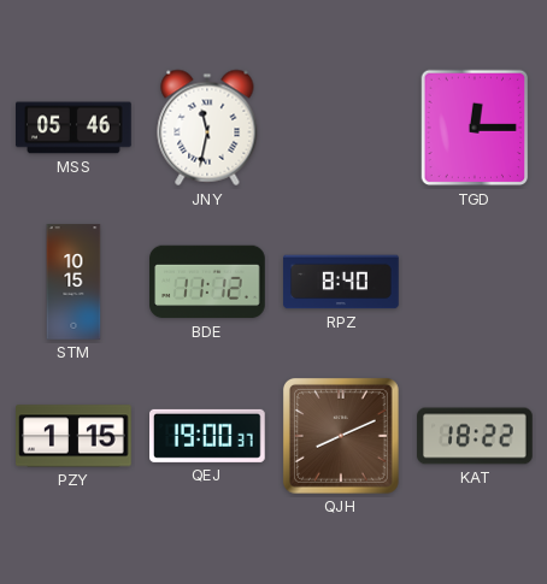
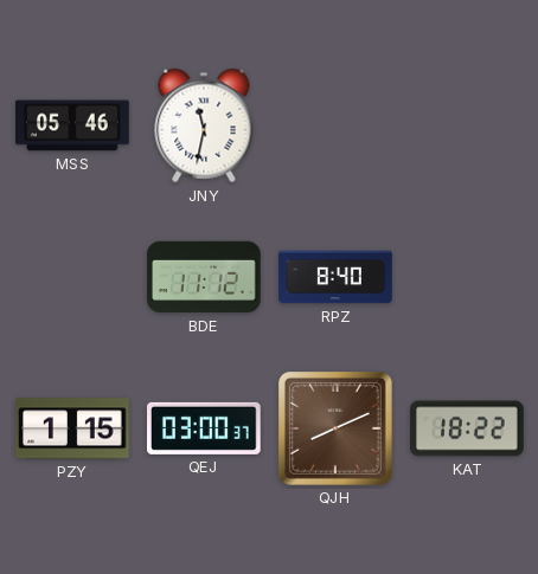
TGD: 12:15 -> none (475, 128)
STM: 10:15 -> none (73, 282)
QEJ: 19:00 -> 03:00 (205, 428)
